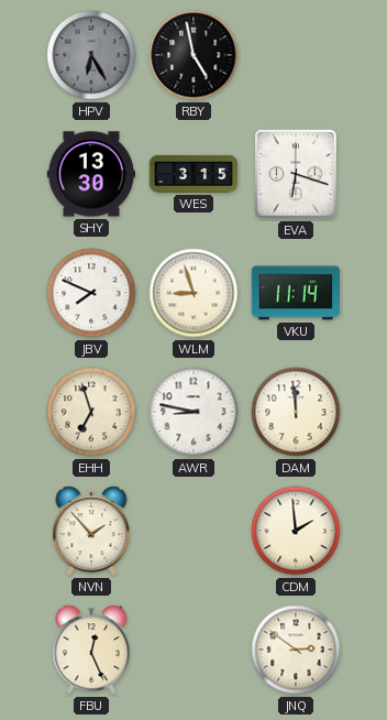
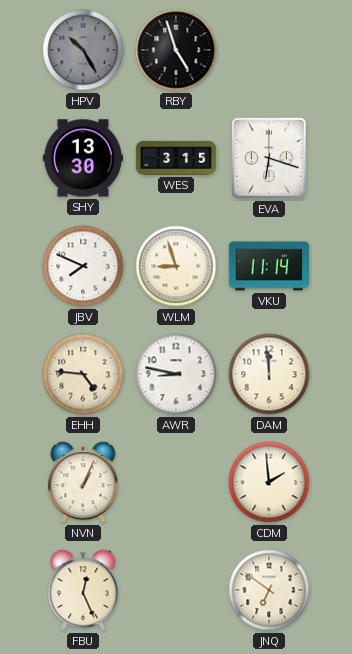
HPV: 6:25 -> 10:25 (83, 50)
RBY: 4:58 -> 4:57 (176, 50)
EHH: 6:57 -> 4:46 (83, 374)
NVN: 1:53 -> 1:04 (83, 482)
JNQ: 2:51 -> 6:51 (269, 590)
